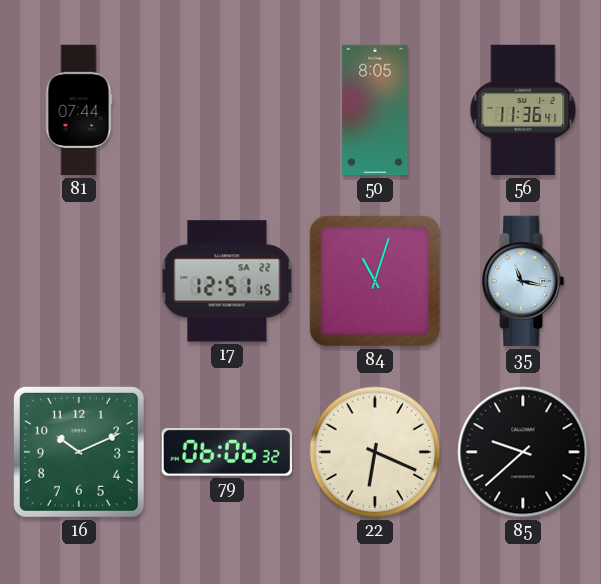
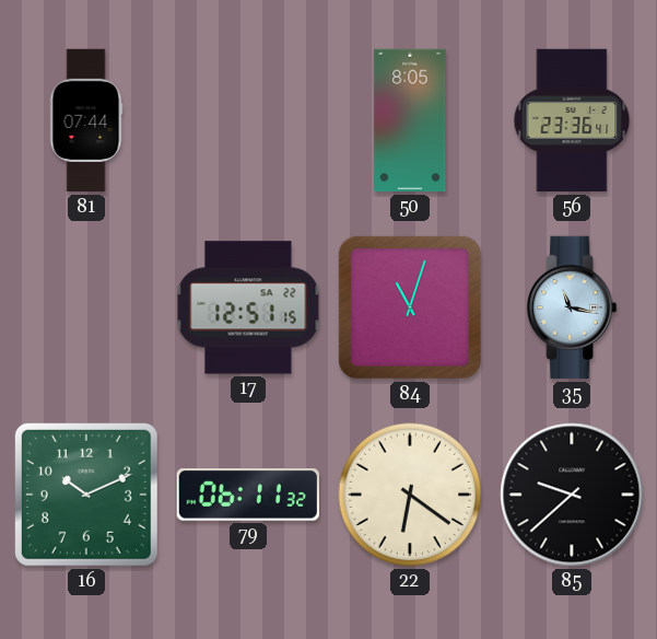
56: 11:36 -> 23:36 (572, 120)
79: 06:06 -> 06:11 (248, 496)
22: 6:19 -> 6:21 (410, 495)
